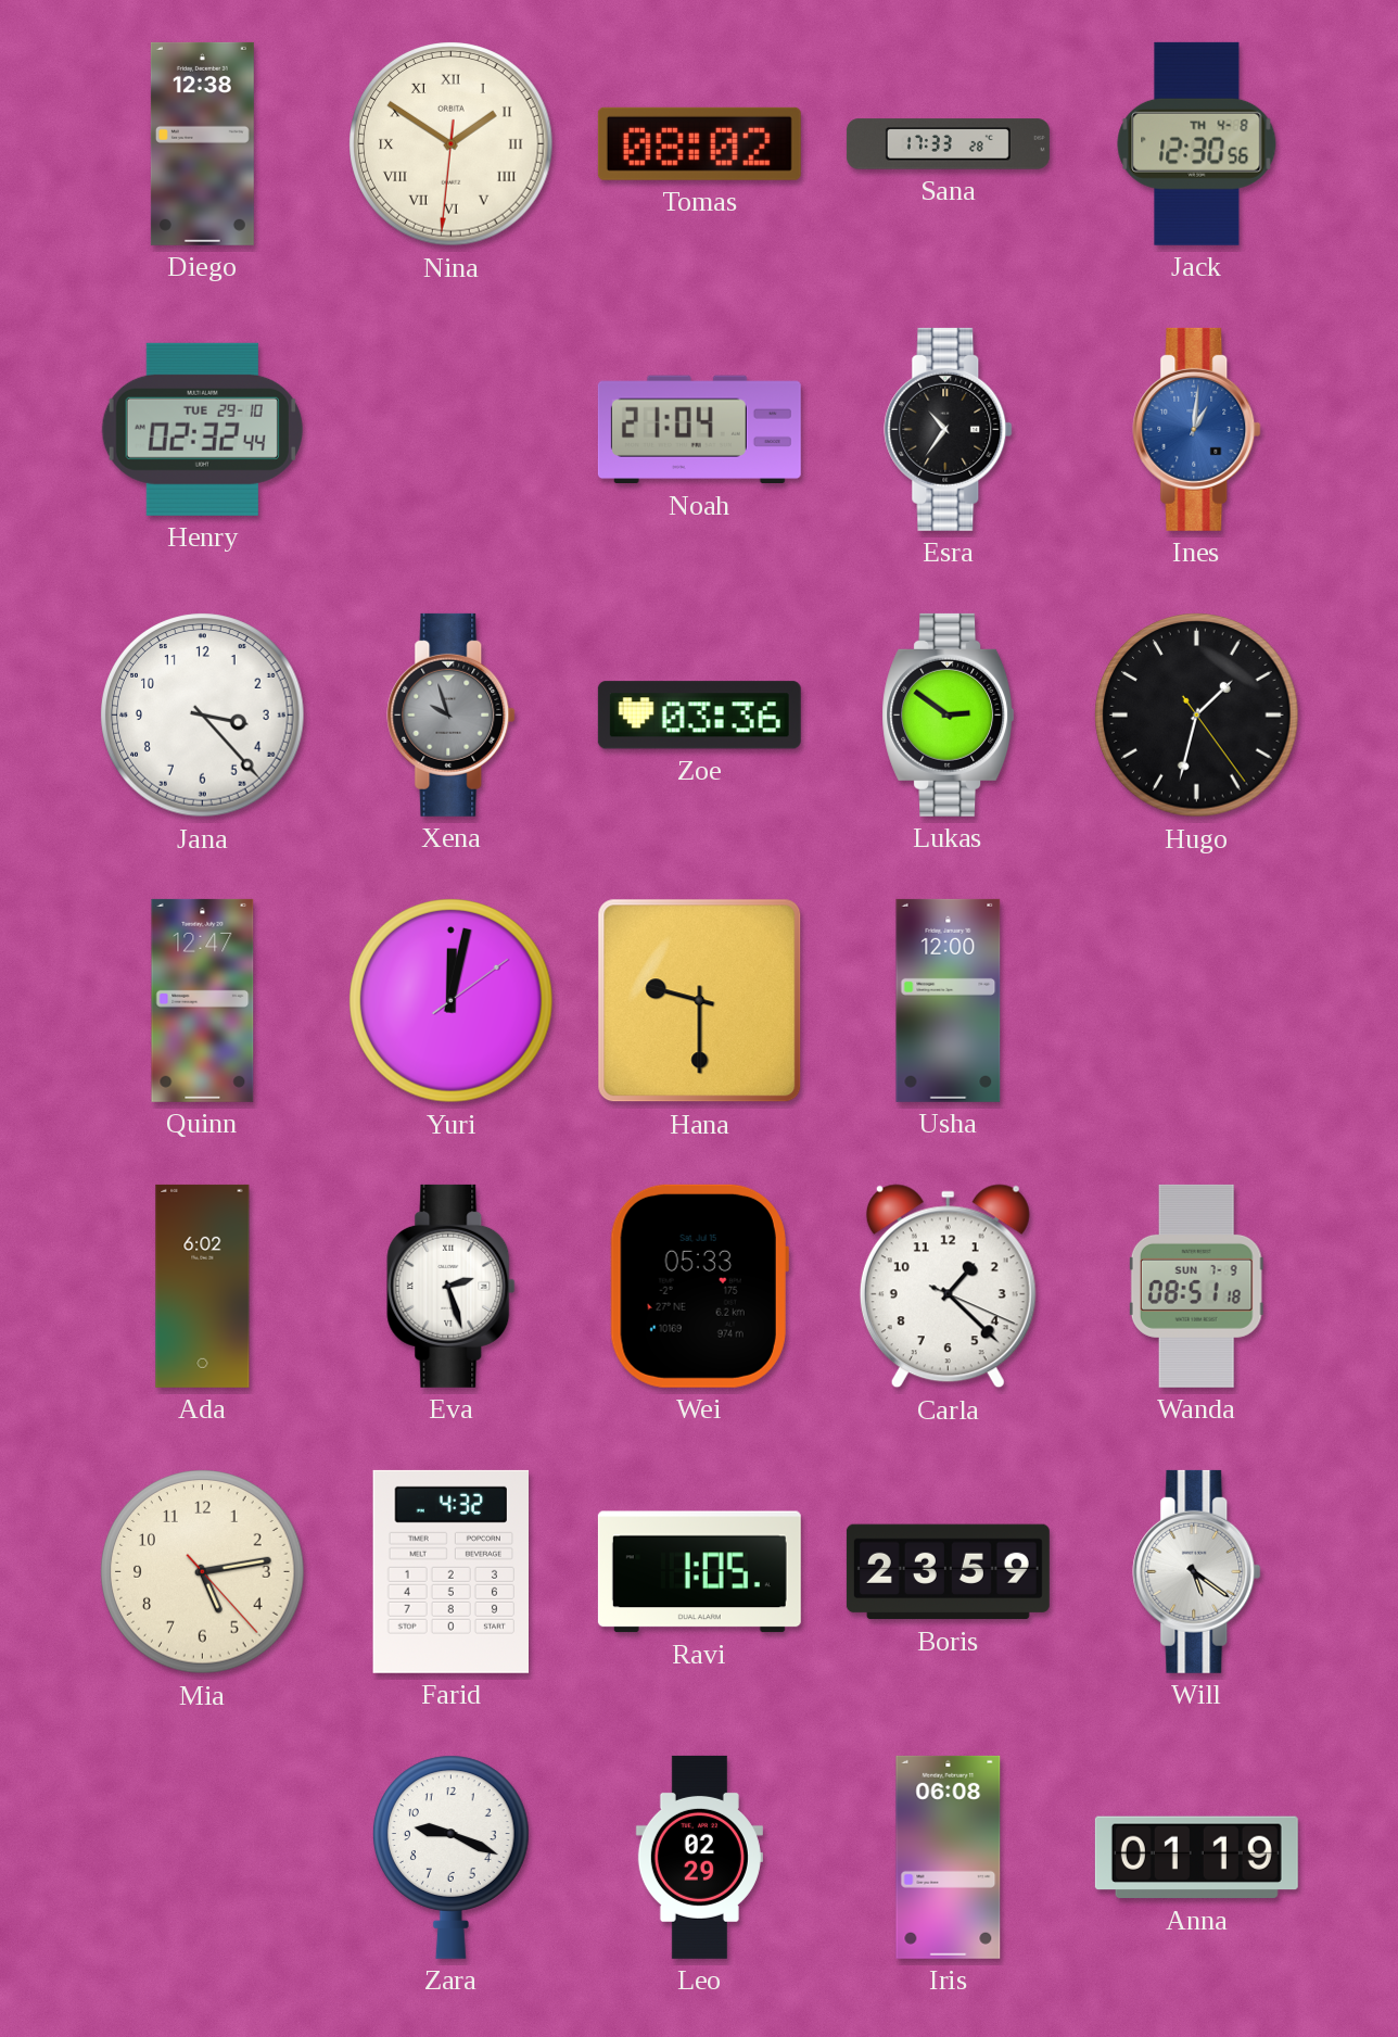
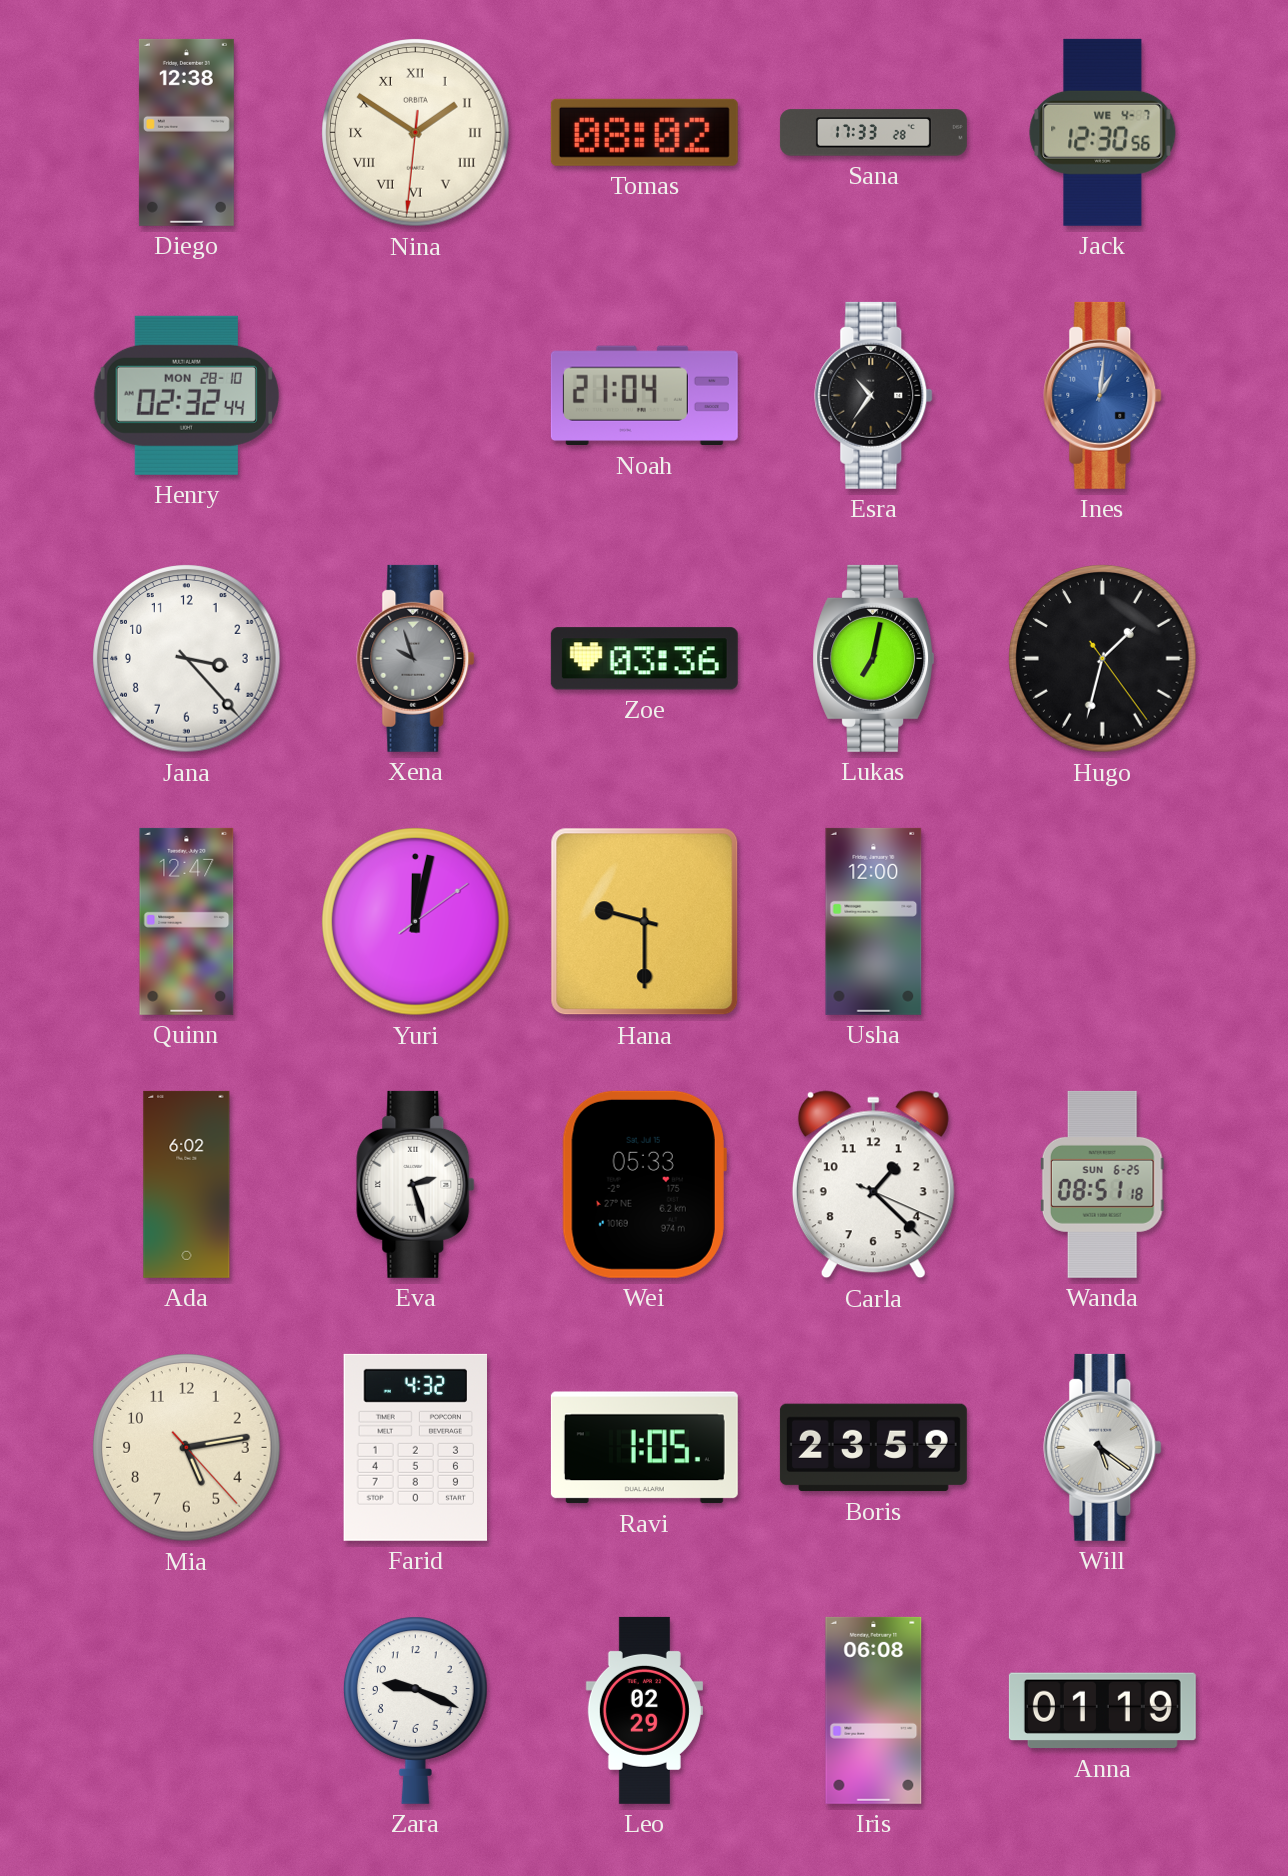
Jack date: TH 4-8 -> WE 4-7 (1103, 132)
Henry date: TUE 29-10 -> MON 28-10 (186, 395)
Lukas: 2:51 -> 7:02 (874, 658)
Wanda date: SUN 7-9 -> SUN 6-25 (1102, 1184)
